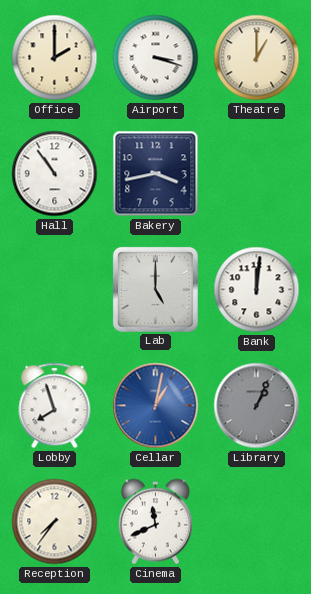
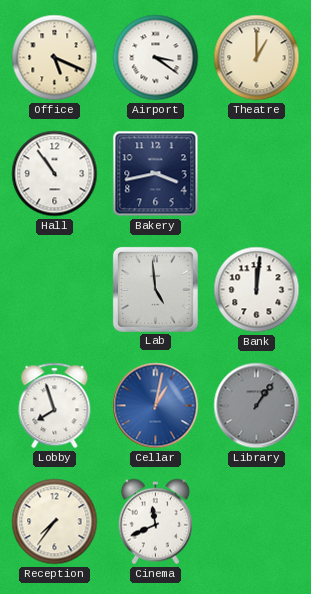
Office: 2:00 -> 5:19 (55, 58)
Airport: 3:18 -> 3:21 (156, 58)
Lab: 5:00 -> 4:59 (155, 289)
Library: 1:04 -> 1:06 (257, 406)
